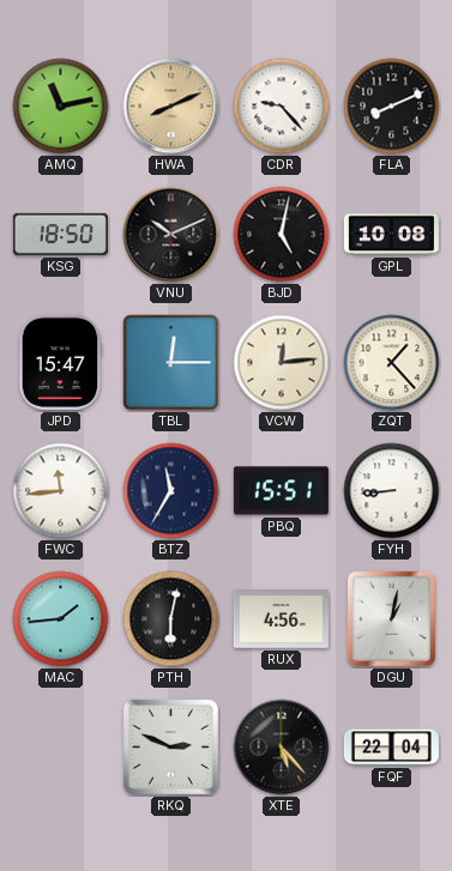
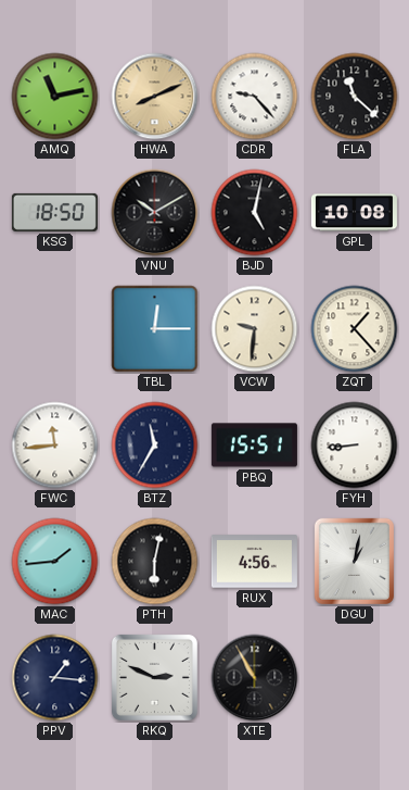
FLA: 8:11 -> 11:22 (355, 97)
VNU: 10:11 -> 10:10 (155, 213)
JPD: 15:47 -> none (61, 362)
VCW: 12:14 -> 9:31 (255, 329)
PPV: none -> 1:16 (55, 678)
XTE: 5:23 -> 10:55 (255, 678)
FQF: 22:04 -> none (391, 748)
